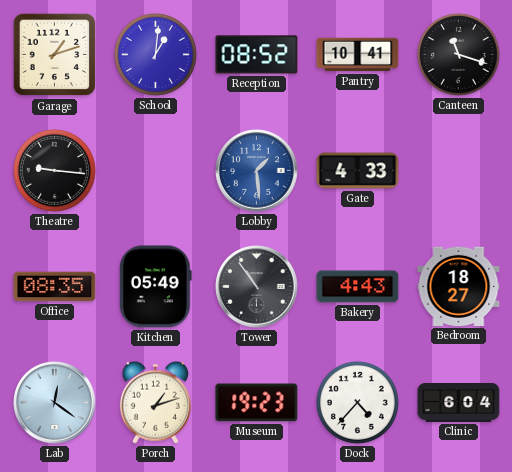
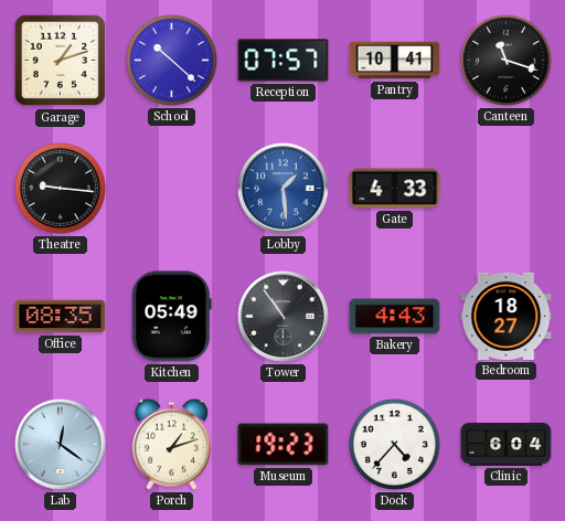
School: 1:01 -> 10:22 (171, 60)
Reception: 08:52 -> 07:57 (284, 61)
